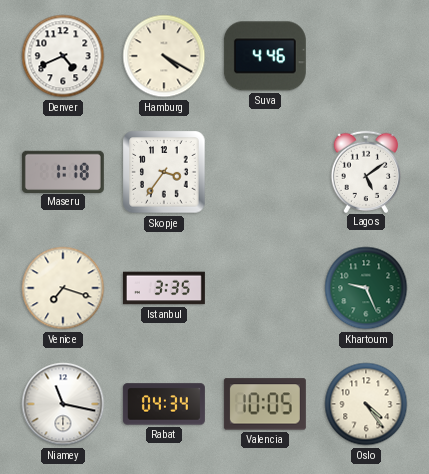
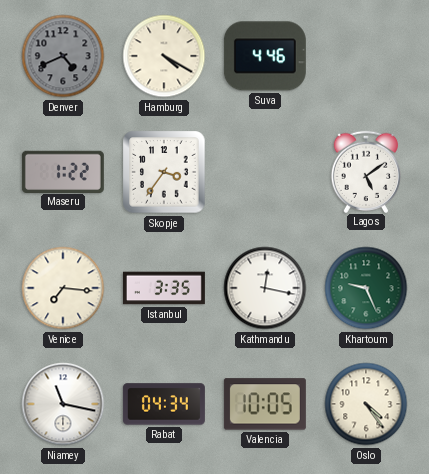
Denver dial: white -> grey (63, 56)
Maseru: 1:18 -> 1:22 (63, 171)
Venice: 7:18 -> 7:16 (63, 288)
Kathmandu: none -> 12:17 (265, 288)
